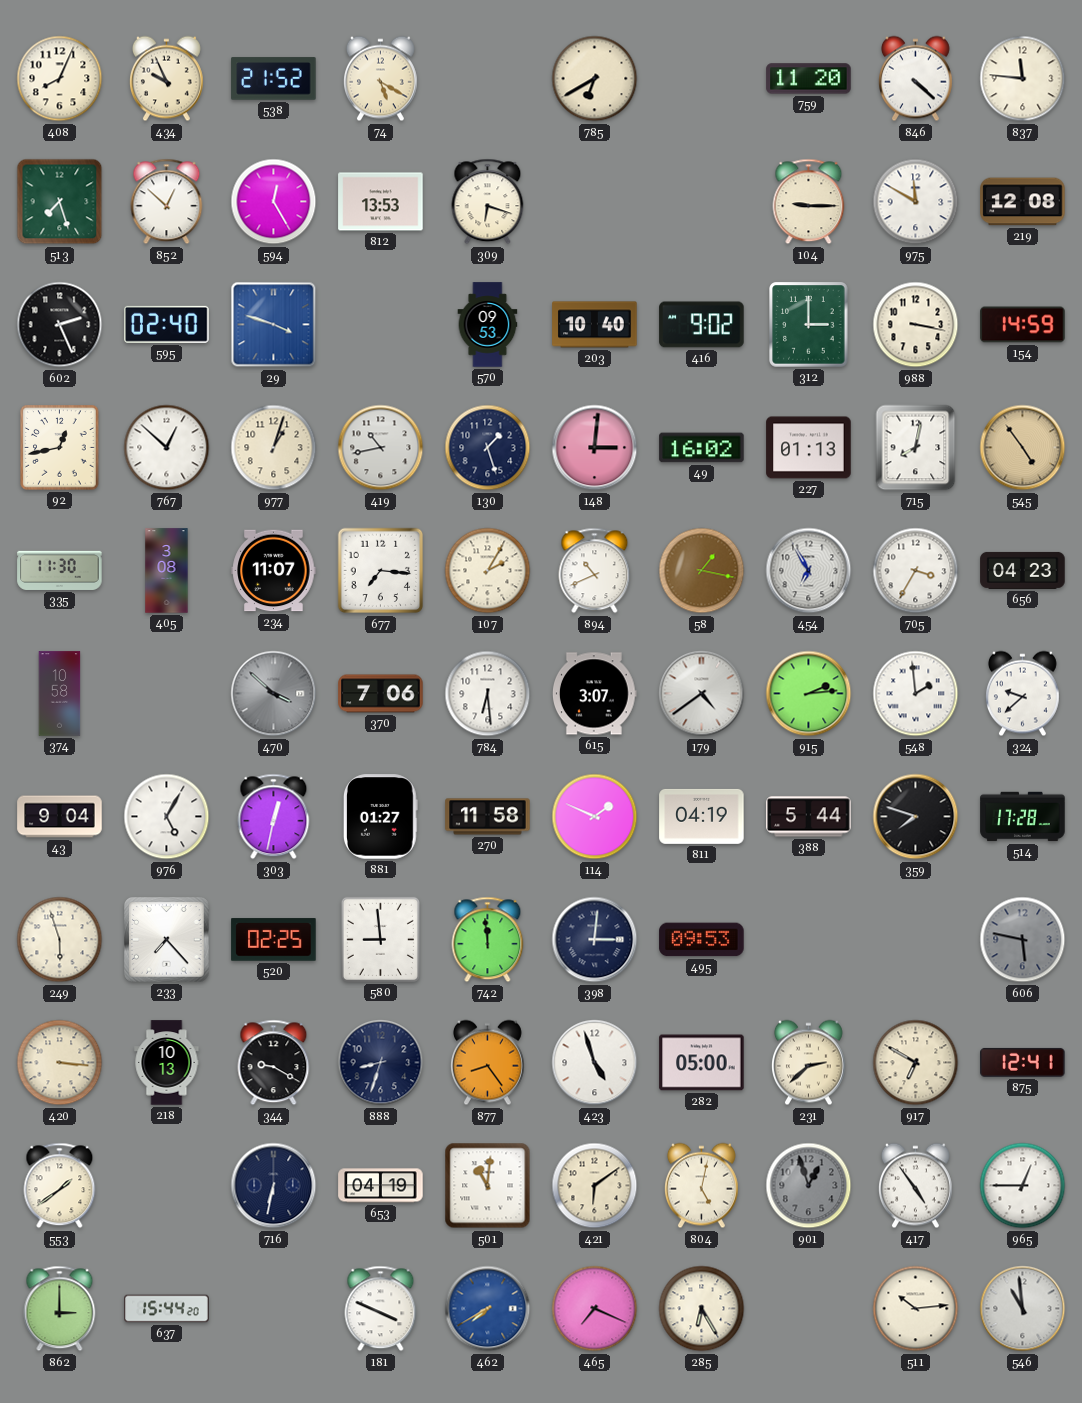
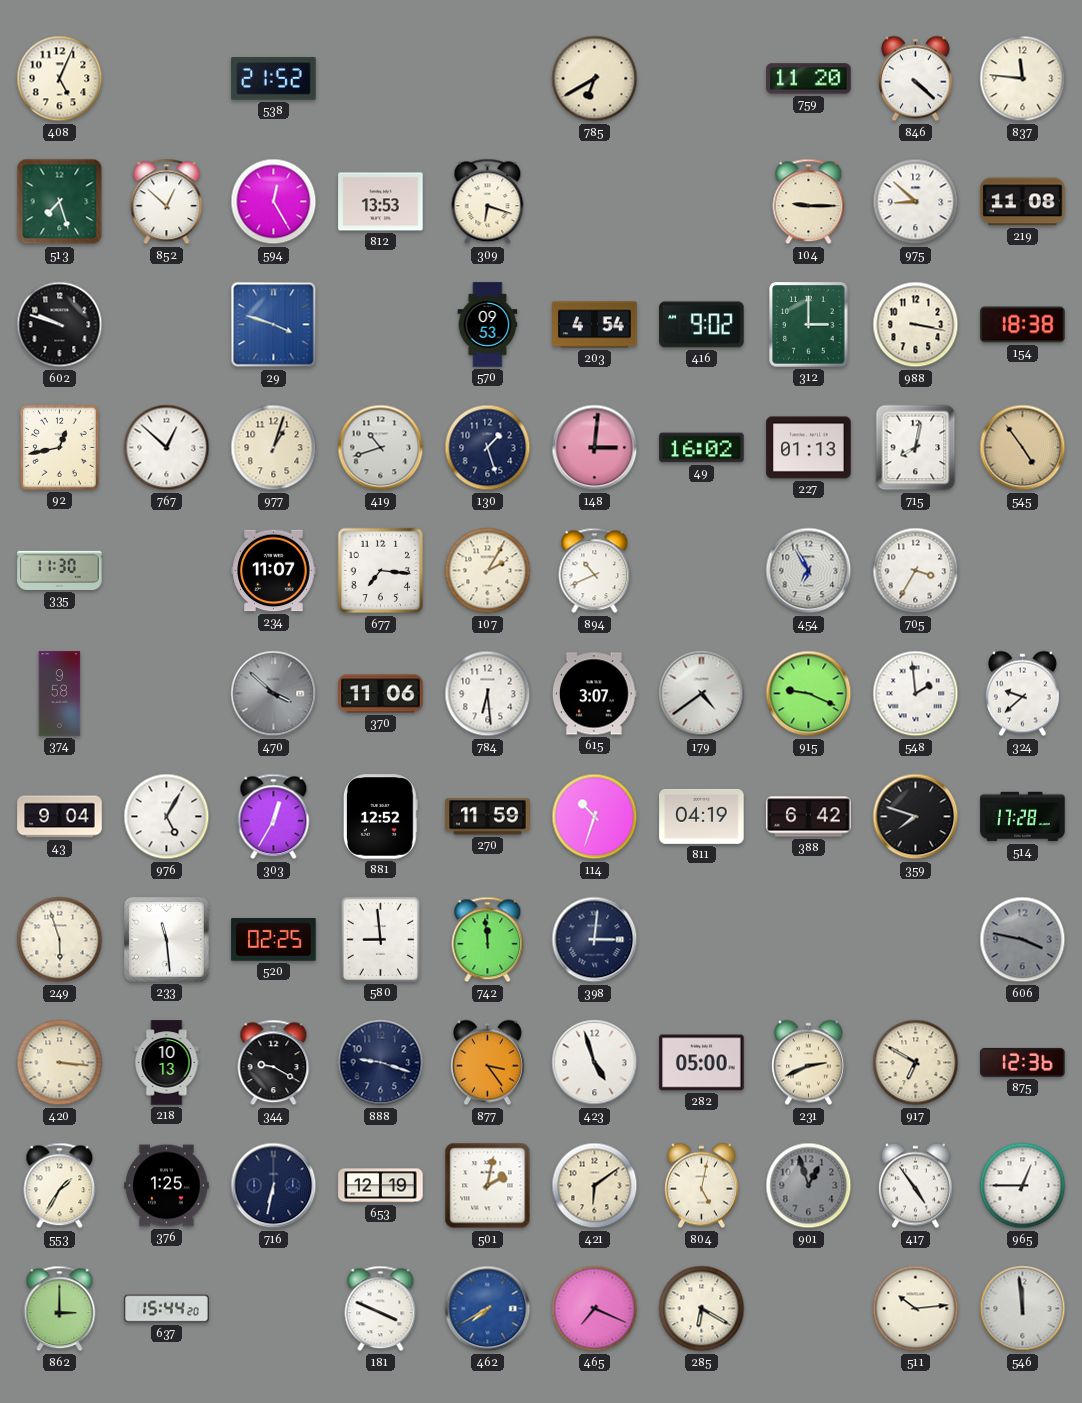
408: 8:04 -> 5:04 (60, 79)
434: 9:56 -> none (166, 79)
74: 5:20 -> none (380, 79)
975: 11:50 -> 8:52 (916, 202)
219: 12:08 -> 11:08 (1023, 202)
602: 2:26 -> 9:48 (60, 325)
595: 02:40 -> none (167, 324)
203: 10:40 -> 4:54 (595, 325)
154: 14:59 -> 18:38 (1023, 325)
419: 10:43 -> 10:42 (381, 448)
405: 3:08 -> none (167, 571)
58: 1:17 -> none (702, 571)
656: 04:23 -> none (1023, 570)
374: 10:58 -> 9:58 (60, 694)
370: 7:06 -> 11:06 (381, 694)
915: 2:14 -> 9:19 (809, 694)
303: 12:32 -> 12:35 (274, 817)
881: 01:27 -> 12:52 (380, 817)
270: 11:58 -> 11:59 (488, 817)
114: 1:49 -> 10:33 (595, 817)
388: 5:44 -> 6:42 (809, 817)
233: 7:23 -> 11:29 (167, 940)
495: 09:53 -> none (702, 940)
606: 5:47 -> 3:47 (1023, 940)
888: 8:33 -> 9:18 (381, 1063)
877: 8:24 -> 3:24 (487, 1063)
231: 2:38 -> 2:41 (808, 1063)
875: 12:41 -> 12:36 (1023, 1062)
553: 1:39 -> 1:35 (60, 1186)
376: none -> 1:25 (167, 1186)
653: 04:19 -> 12:19 (381, 1186)
501: 11:01 -> 2:02 (488, 1186)
285: 6:25 -> 6:20 (702, 1309)
546: 10:59 -> 11:59 (1023, 1309)
